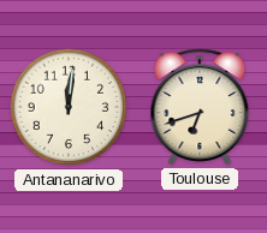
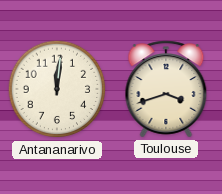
Toulouse: 6:42 -> 3:42 (166, 89)
